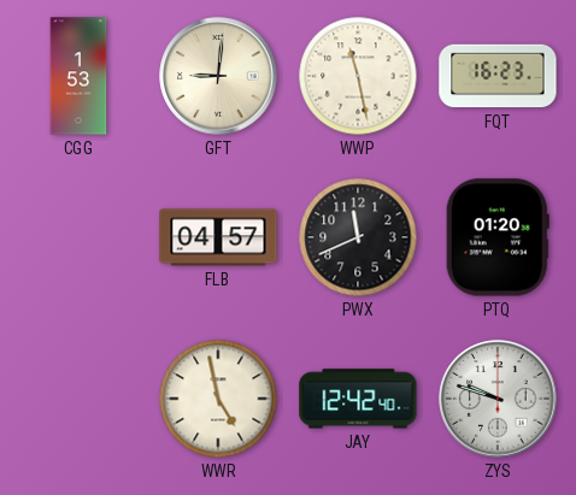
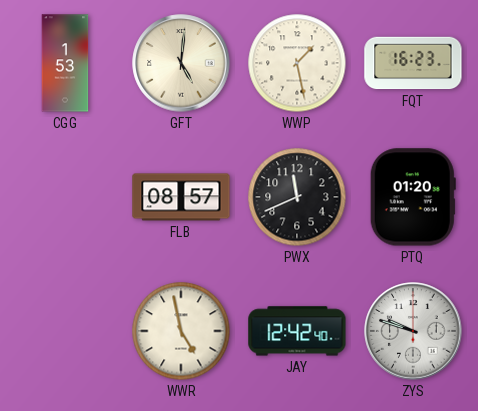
GFT: 9:01 -> 5:01 (181, 63)
WWP: 11:28 -> 1:28 (297, 63)
FLB: 04:57 -> 08:57 (181, 197)
